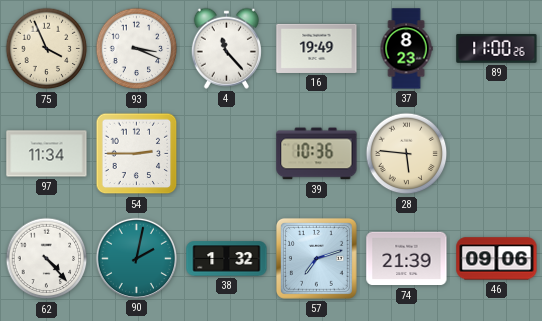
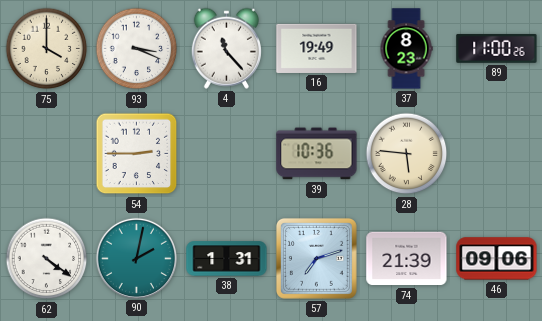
75: 3:56 -> 4:00 (47, 49)
97: 11:34 -> none (47, 154)
62: 4:23 -> 4:21 (47, 259)
38: 1:32 -> 1:31 (227, 259)
